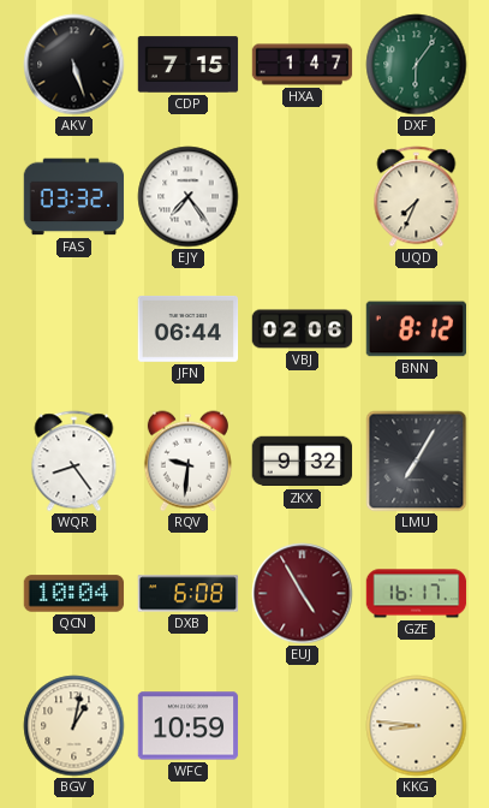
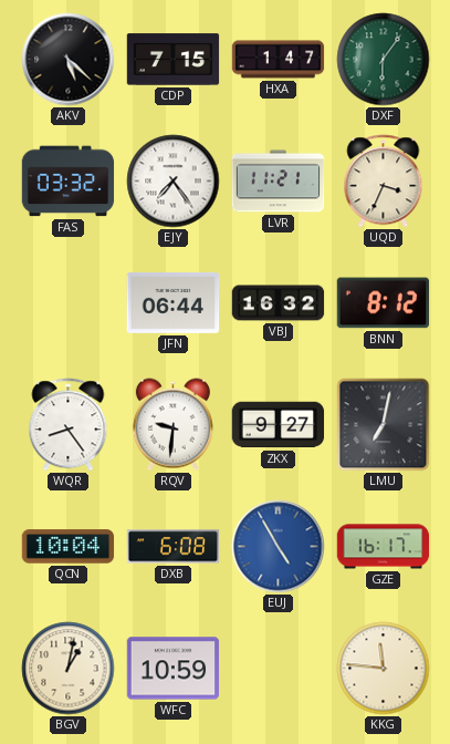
AKV: 5:27 -> 5:22 (69, 60)
LVR: none -> 11:21 (279, 182)
UQD: 7:34 -> 3:34 (384, 182)
VBJ: 02:06 -> 16:32 (279, 303)
ZKX: 9:32 -> 9:27 (279, 425)
LMU: 7:05 -> 7:02 (384, 425)
EUJ dial: burgundy -> blue (279, 547)
KKG: 8:46 -> 11:46 (384, 669)
